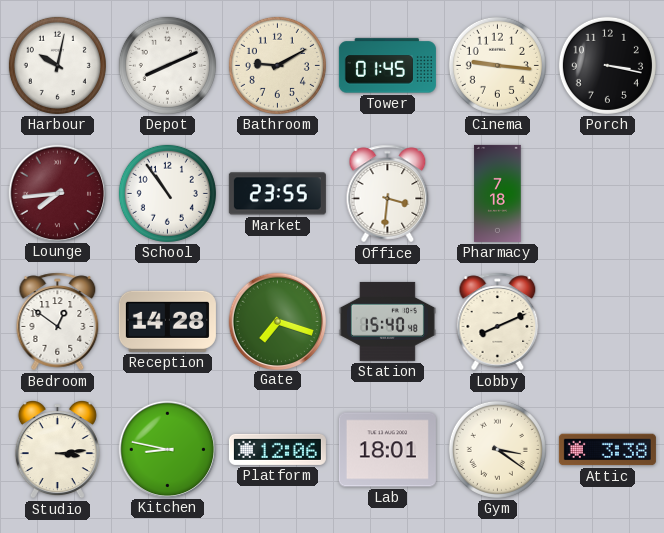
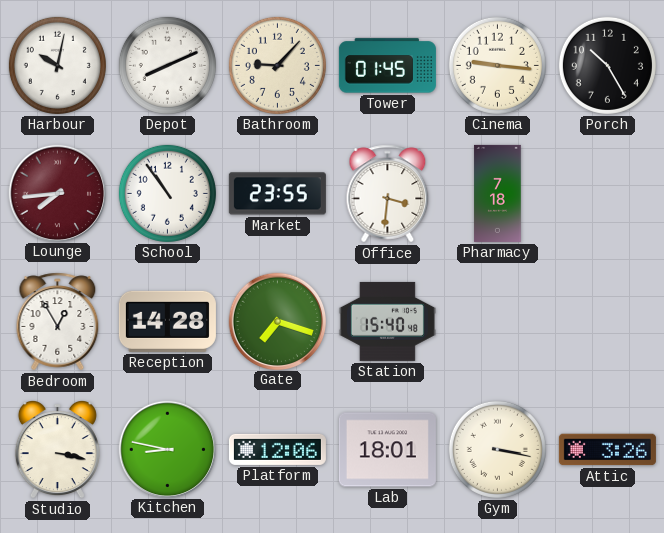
Bathroom: 9:10 -> 9:07 (277, 65)
Porch: 3:17 -> 10:25 (607, 65)
Bedroom: 12:51 -> 12:55 (58, 322)
Lobby: 8:11 -> none (498, 322)
Studio: 3:14 -> 3:17 (57, 450)
Gym: 3:21 -> 3:17 (497, 449)
Attic: 3:38 -> 3:26 (607, 450)
